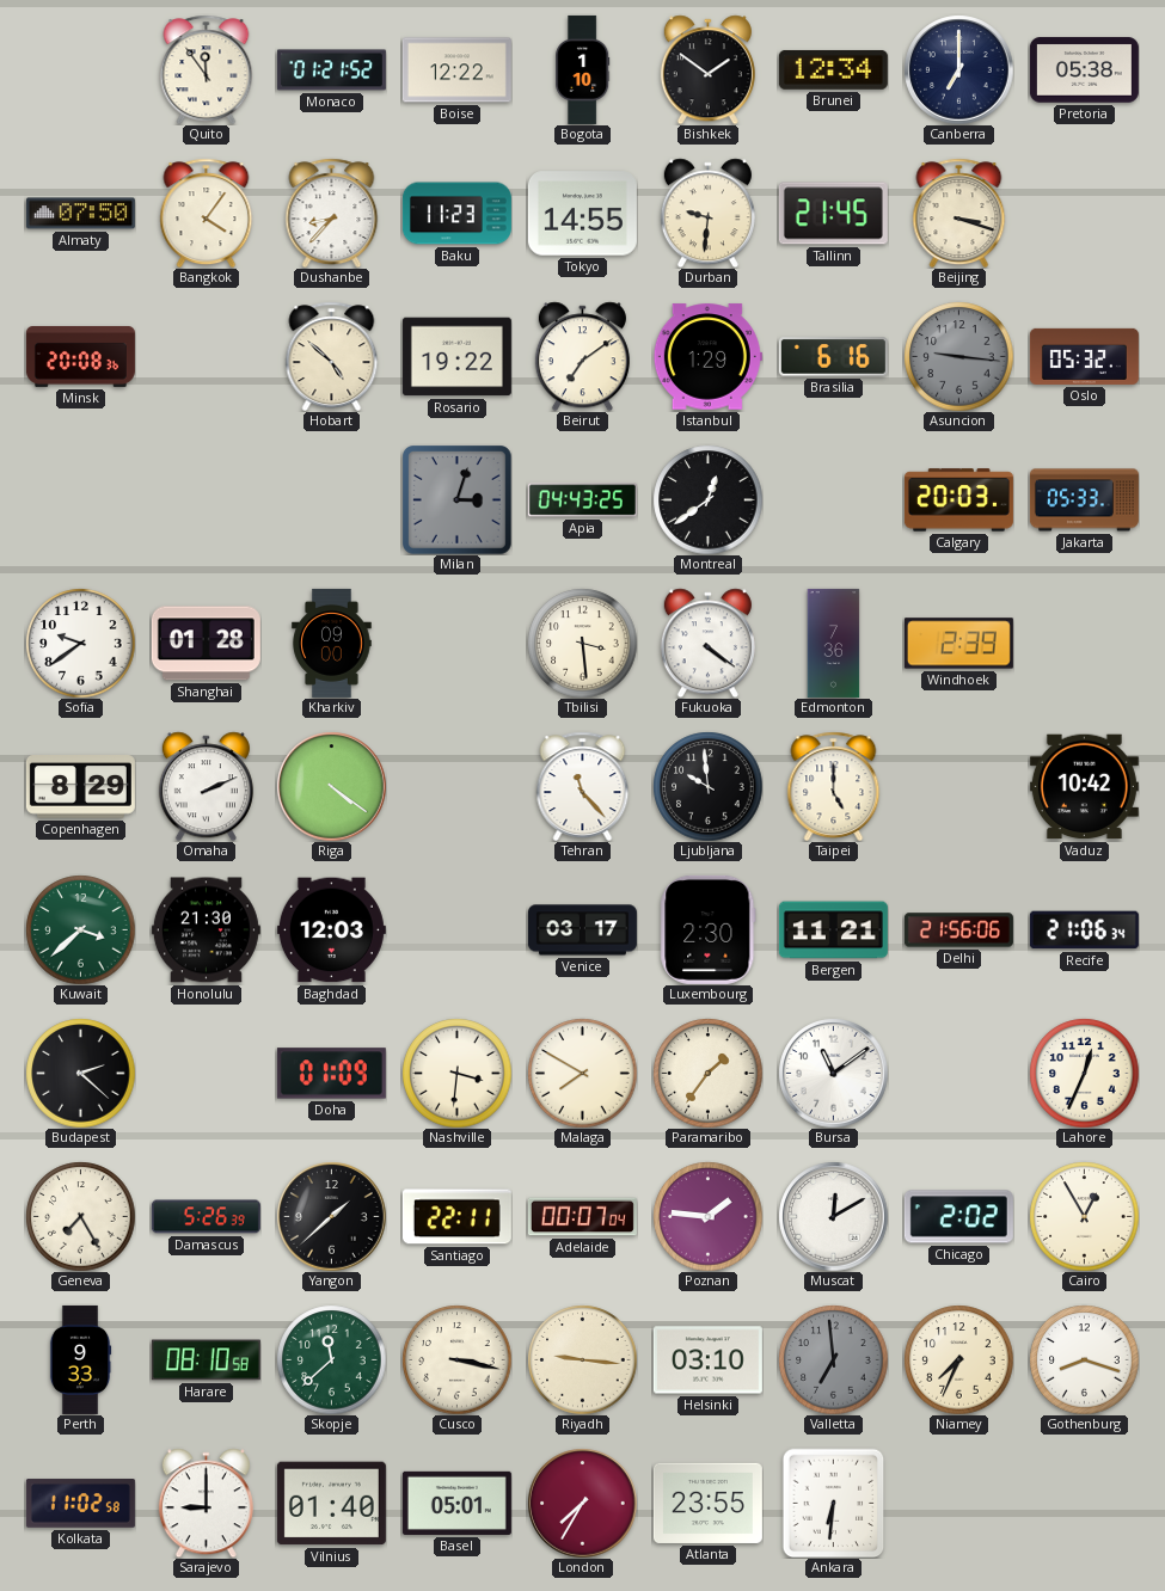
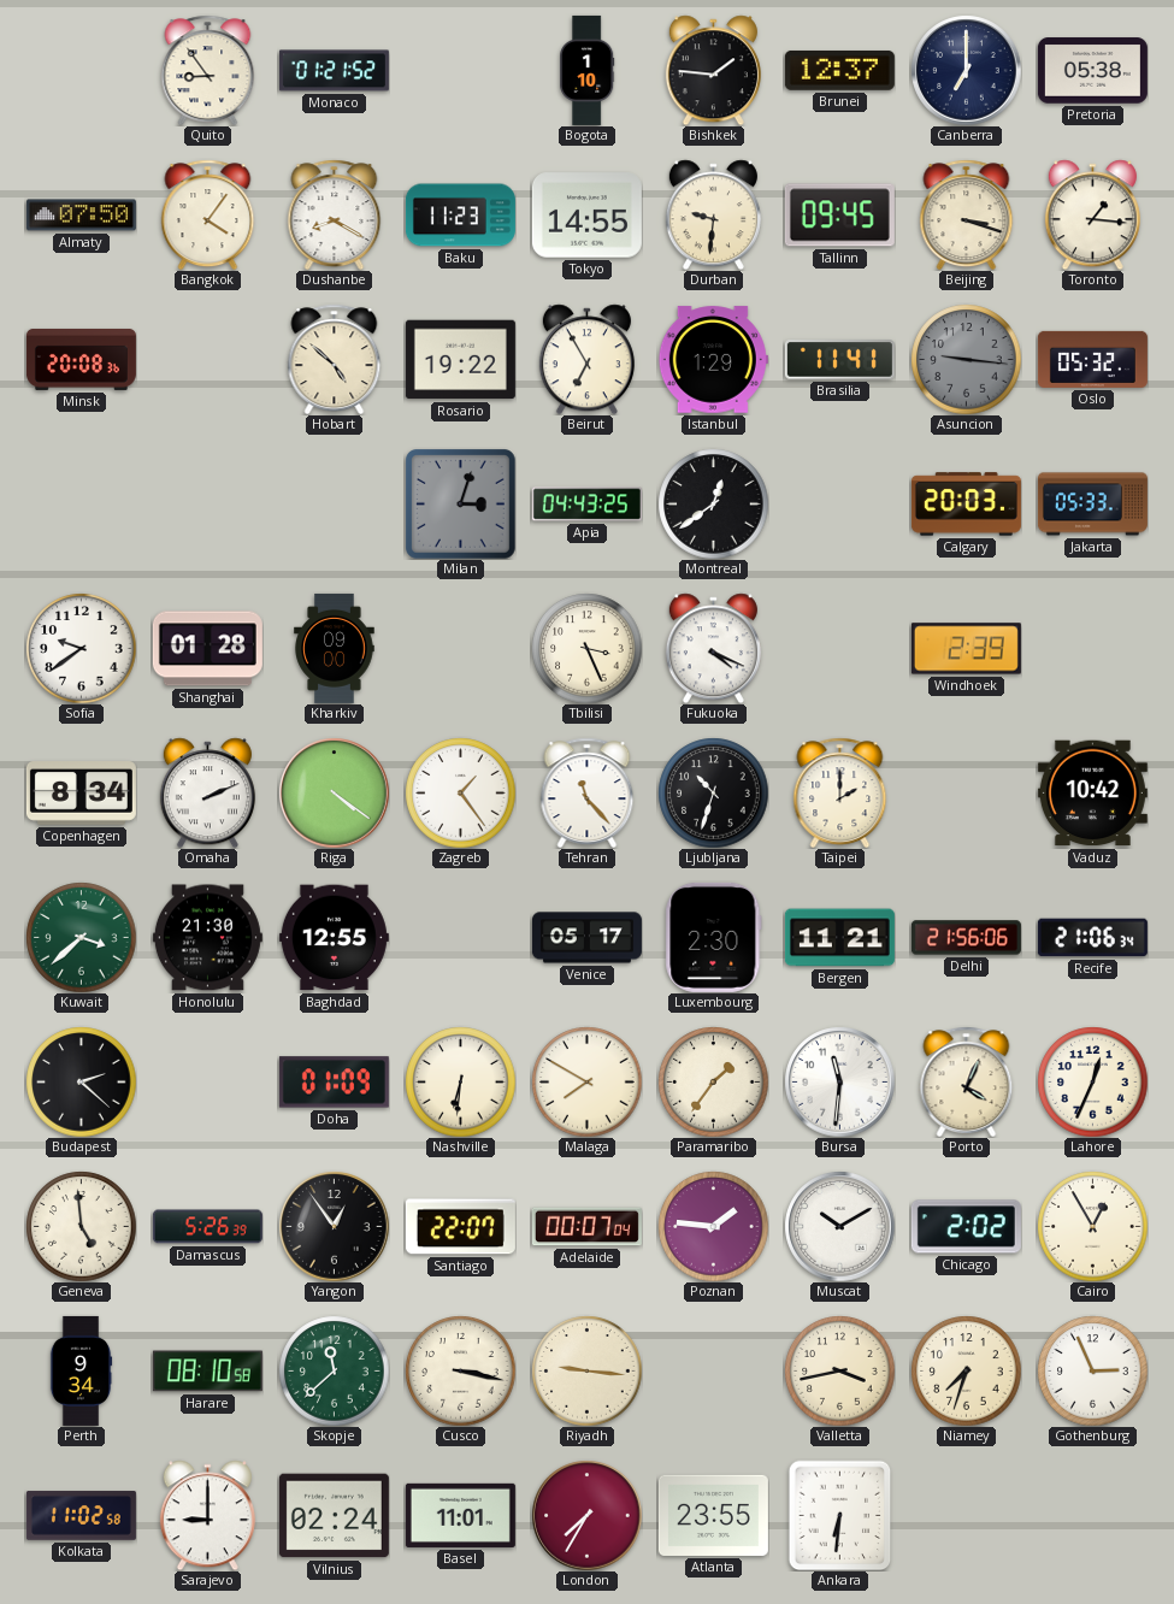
Quito: 11:54 -> 8:54 (208, 70)
Boise: 12:22 -> none (456, 70)
Bishkek: 1:51 -> 1:46 (713, 70)
Brunei: 12:34 -> 12:37 (839, 70)
Dushanbe: 8:37 -> 8:20 (335, 214)
Tallinn: 21:45 -> 09:45 (839, 216)
Toronto: none -> 1:16 (1092, 214)
Beirut: 7:09 -> 6:55 (586, 359)
Brasilia: 6:16 -> 11:41 (839, 360)
Tbilisi: 3:29 -> 3:26 (586, 648)
Fukuoka: 4:21 -> 4:19 (713, 648)
Edmonton: 7:36 -> none (834, 643)
Copenhagen: 8:29 -> 8:34 (81, 794)
Zagreb: none -> 1:24 (460, 792)
Ljubljana: 9:59 -> 10:33 (713, 792)
Taipei: 5:00 -> 2:00 (840, 792)
Baghdad: 12:03 -> 12:55 (334, 938)
Venice: 03:17 -> 05:17 (586, 938)
Nashville: 3:31 -> 6:31 (460, 1081)
Bursa: 11:09 -> 11:31 (839, 1081)
Porto: none -> 4:04 (967, 1081)
Geneva: 7:25 -> 4:59 (81, 1226)
Yangon: 1:38 -> 12:54 (334, 1226)
Santiago: 22:11 -> 22:07 (460, 1227)
Muscat: 12:10 -> 10:10 (839, 1226)
Perth: 9:33 -> 9:34 (81, 1370)
Helsinki: 03:10 -> none (707, 1360)
Valletta: 6:59 -> 3:43 (839, 1370)
Valletta dial: grey -> cream (839, 1370)
Niamey: 7:34 -> 7:33 (966, 1370)
Gothenburg: 8:18 -> 2:56 (1092, 1370)
Vilnius: 01:40 -> 02:24 (334, 1516)
Basel: 05:01 -> 11:01 (460, 1515)
